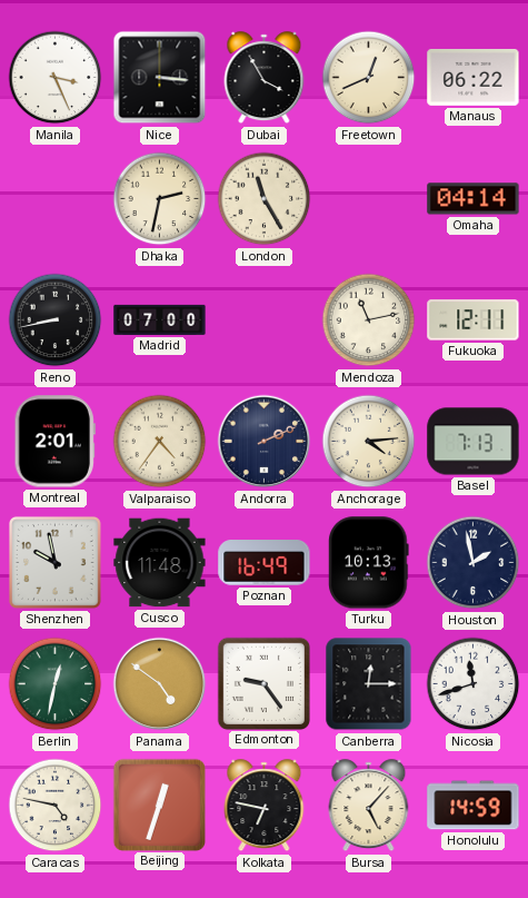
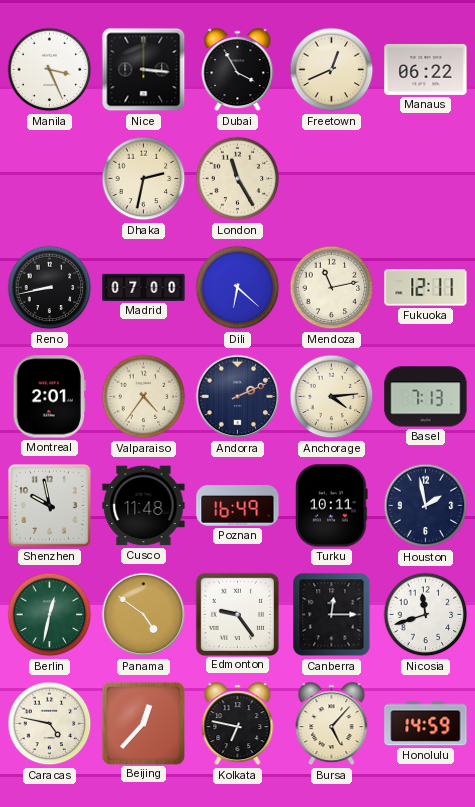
Omaha: 04:14 -> none (474, 199)
Dili: none -> 6:22 (238, 288)
Turku: 10:13 -> 10:11 (332, 506)
Beijing: 12:33 -> 12:37 (143, 723)
